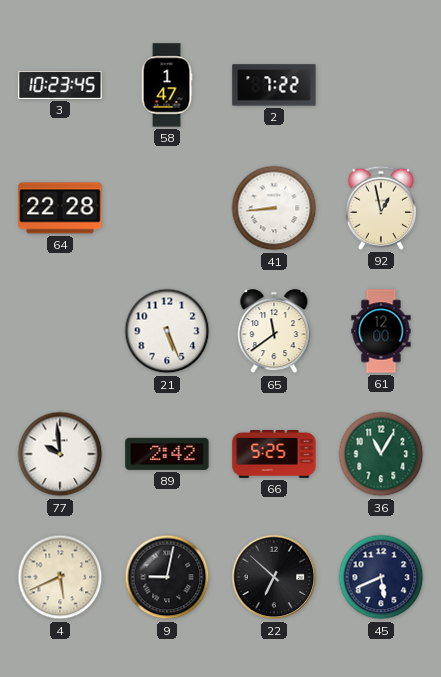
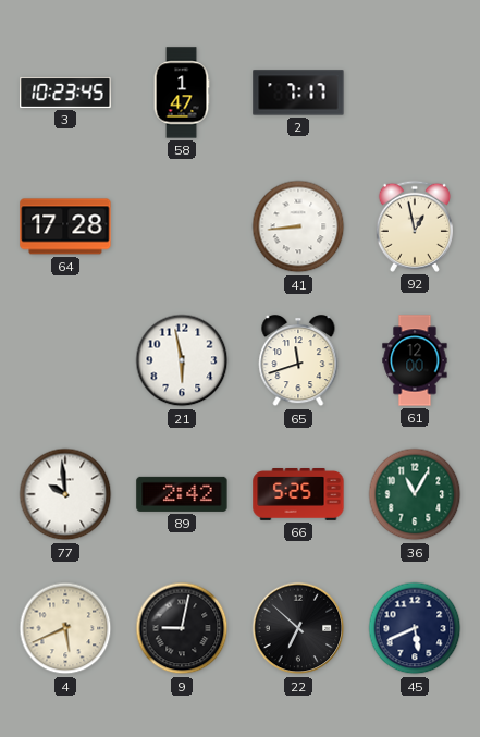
2: 7:22 -> 7:17 (298, 93)
64: 22:28 -> 17:28 (65, 226)
21: 5:26 -> 5:58 (182, 360)
65: 11:39 -> 11:42 (298, 361)
